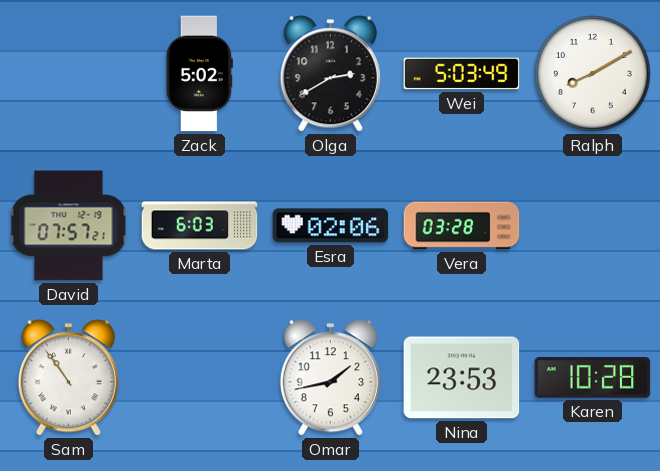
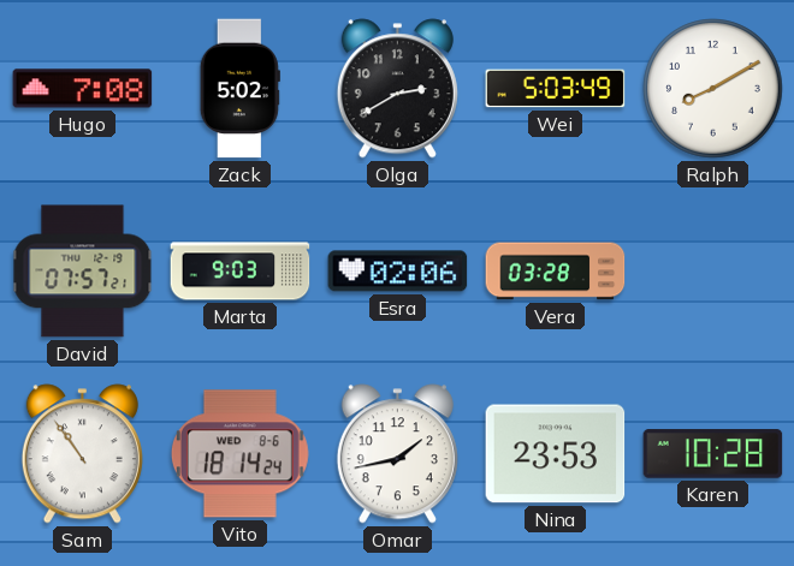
Hugo: none -> 7:08 (83, 89)
Marta: 6:03 -> 9:03 (241, 272)
Vito: none -> 18:14 (239, 454)
